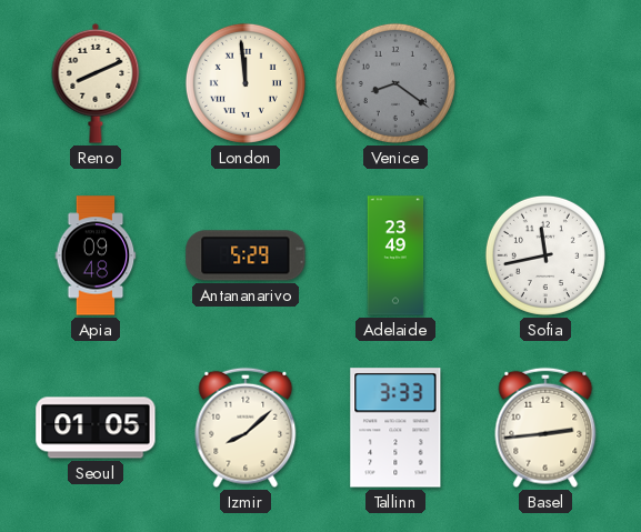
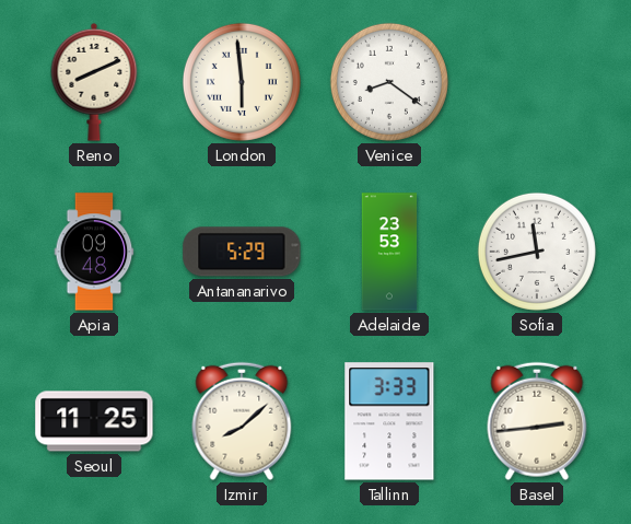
London: 11:59 -> 5:59 (242, 82)
Venice dial: grey -> white (389, 82)
Adelaide: 23:49 -> 23:53 (389, 252)
Seoul: 01:05 -> 11:25 (94, 421)
